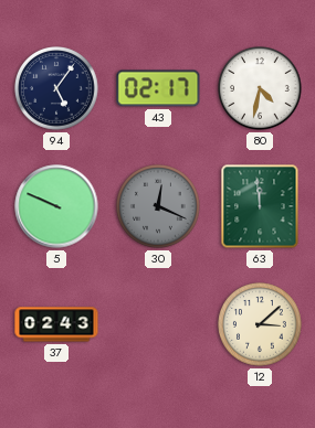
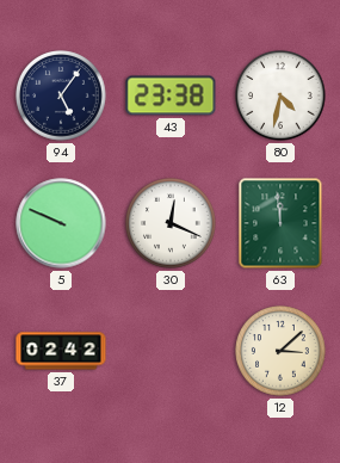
43: 02:17 -> 23:38 (171, 95)
30 dial: grey -> white (172, 224)
37: 02:43 -> 02:42 (61, 351)
